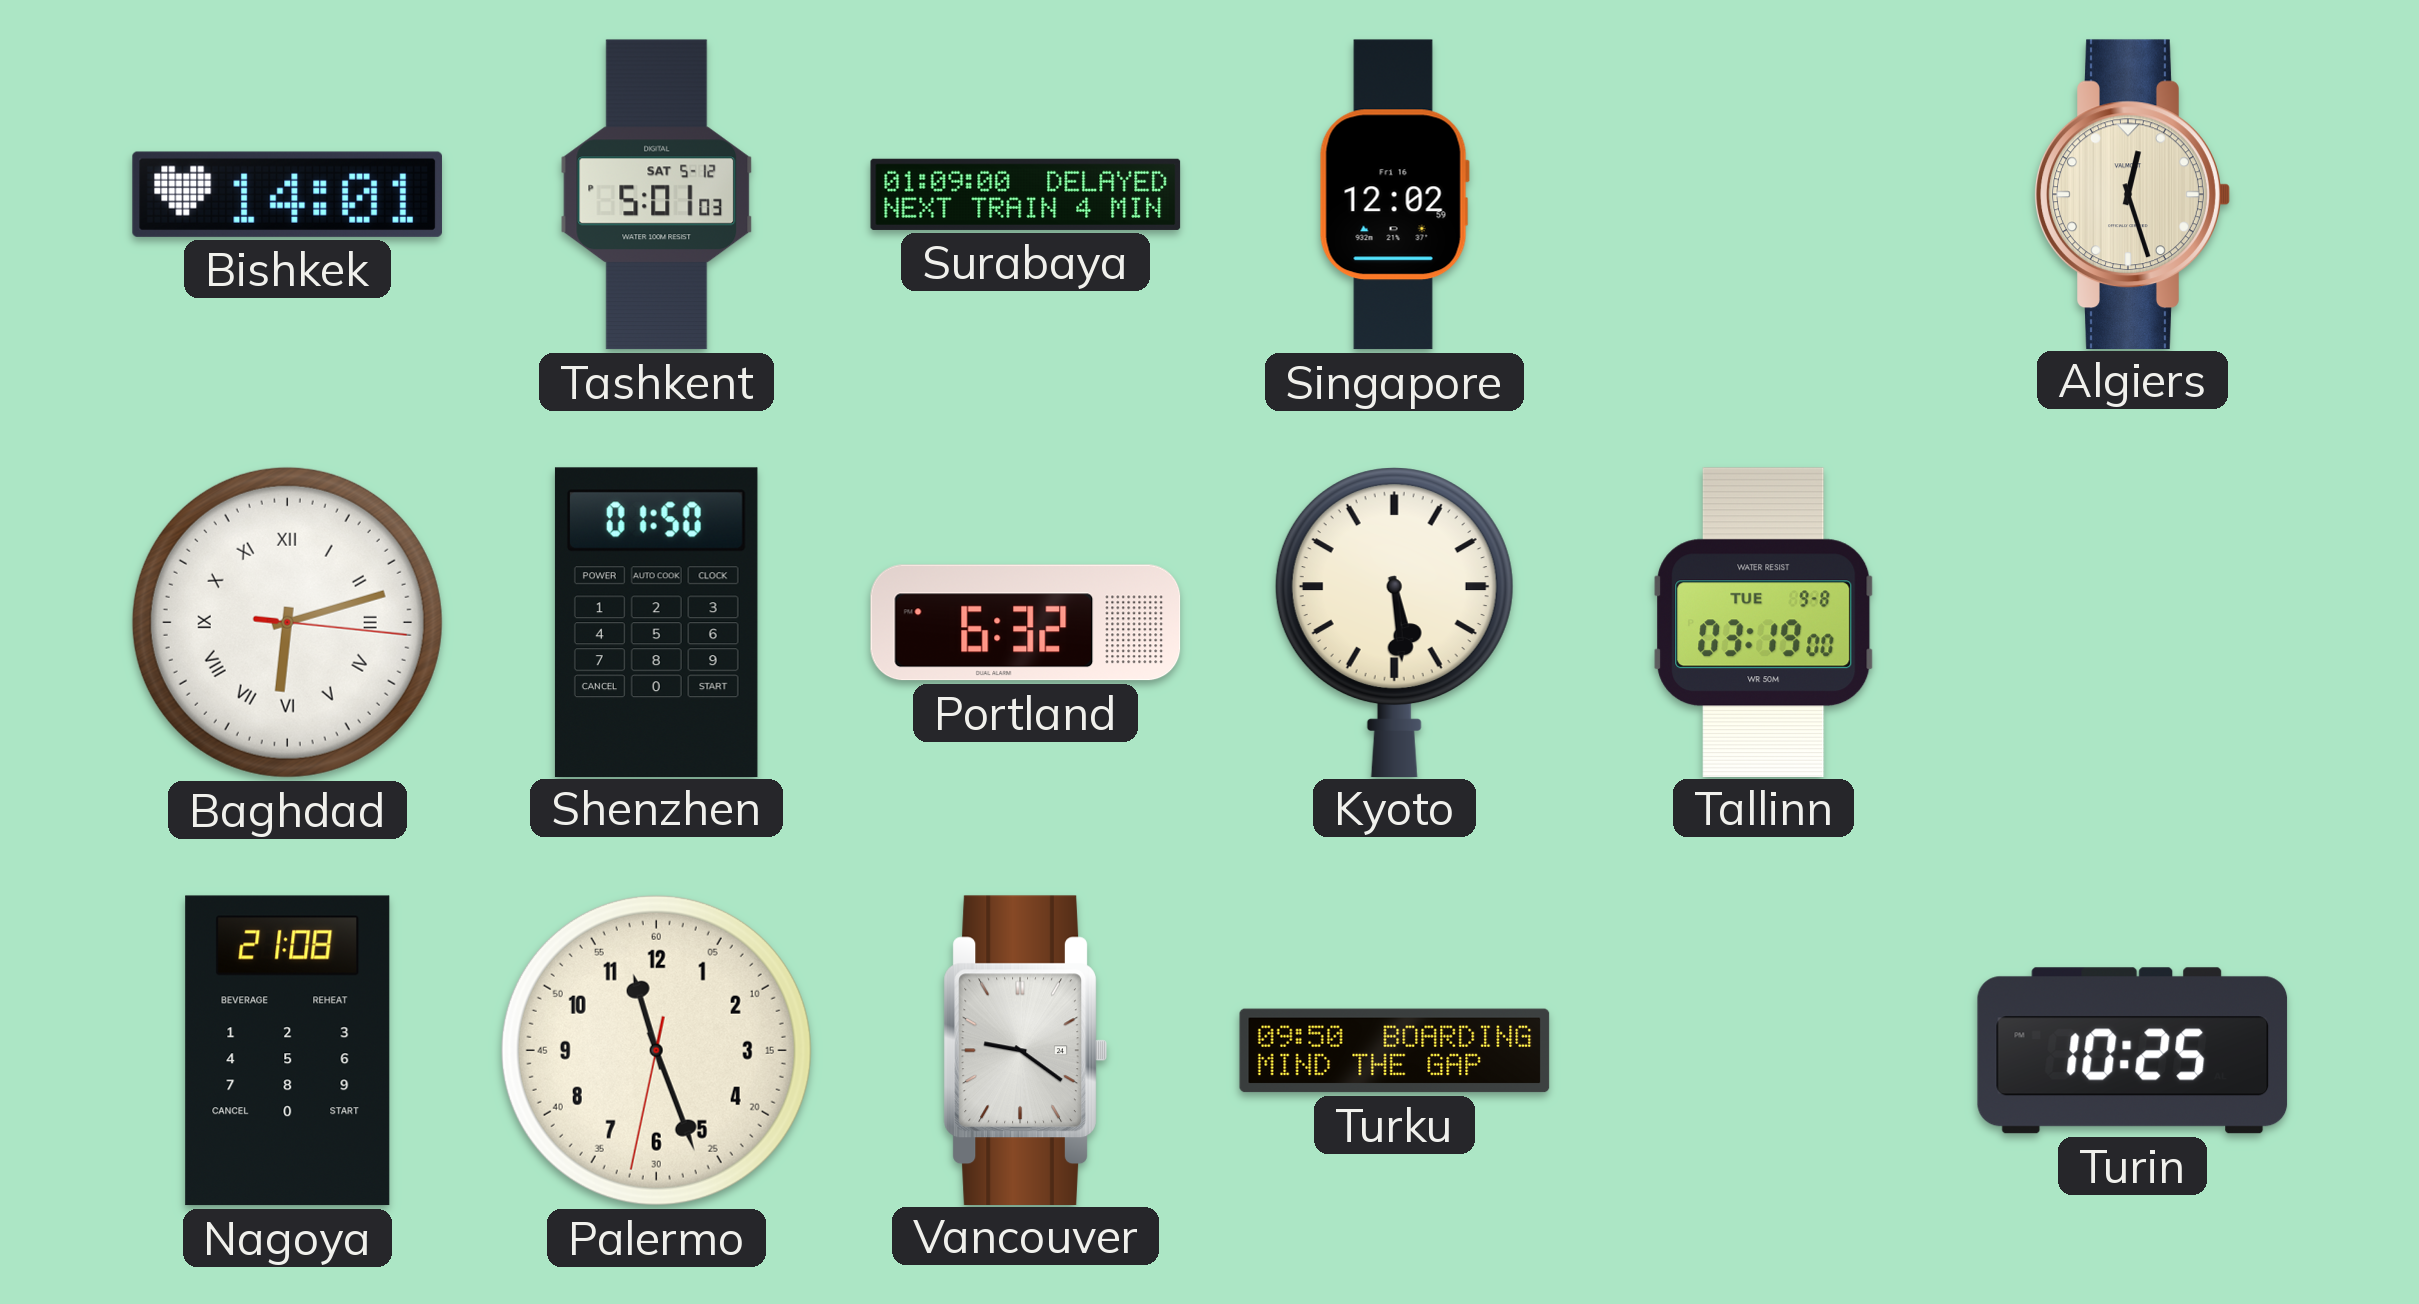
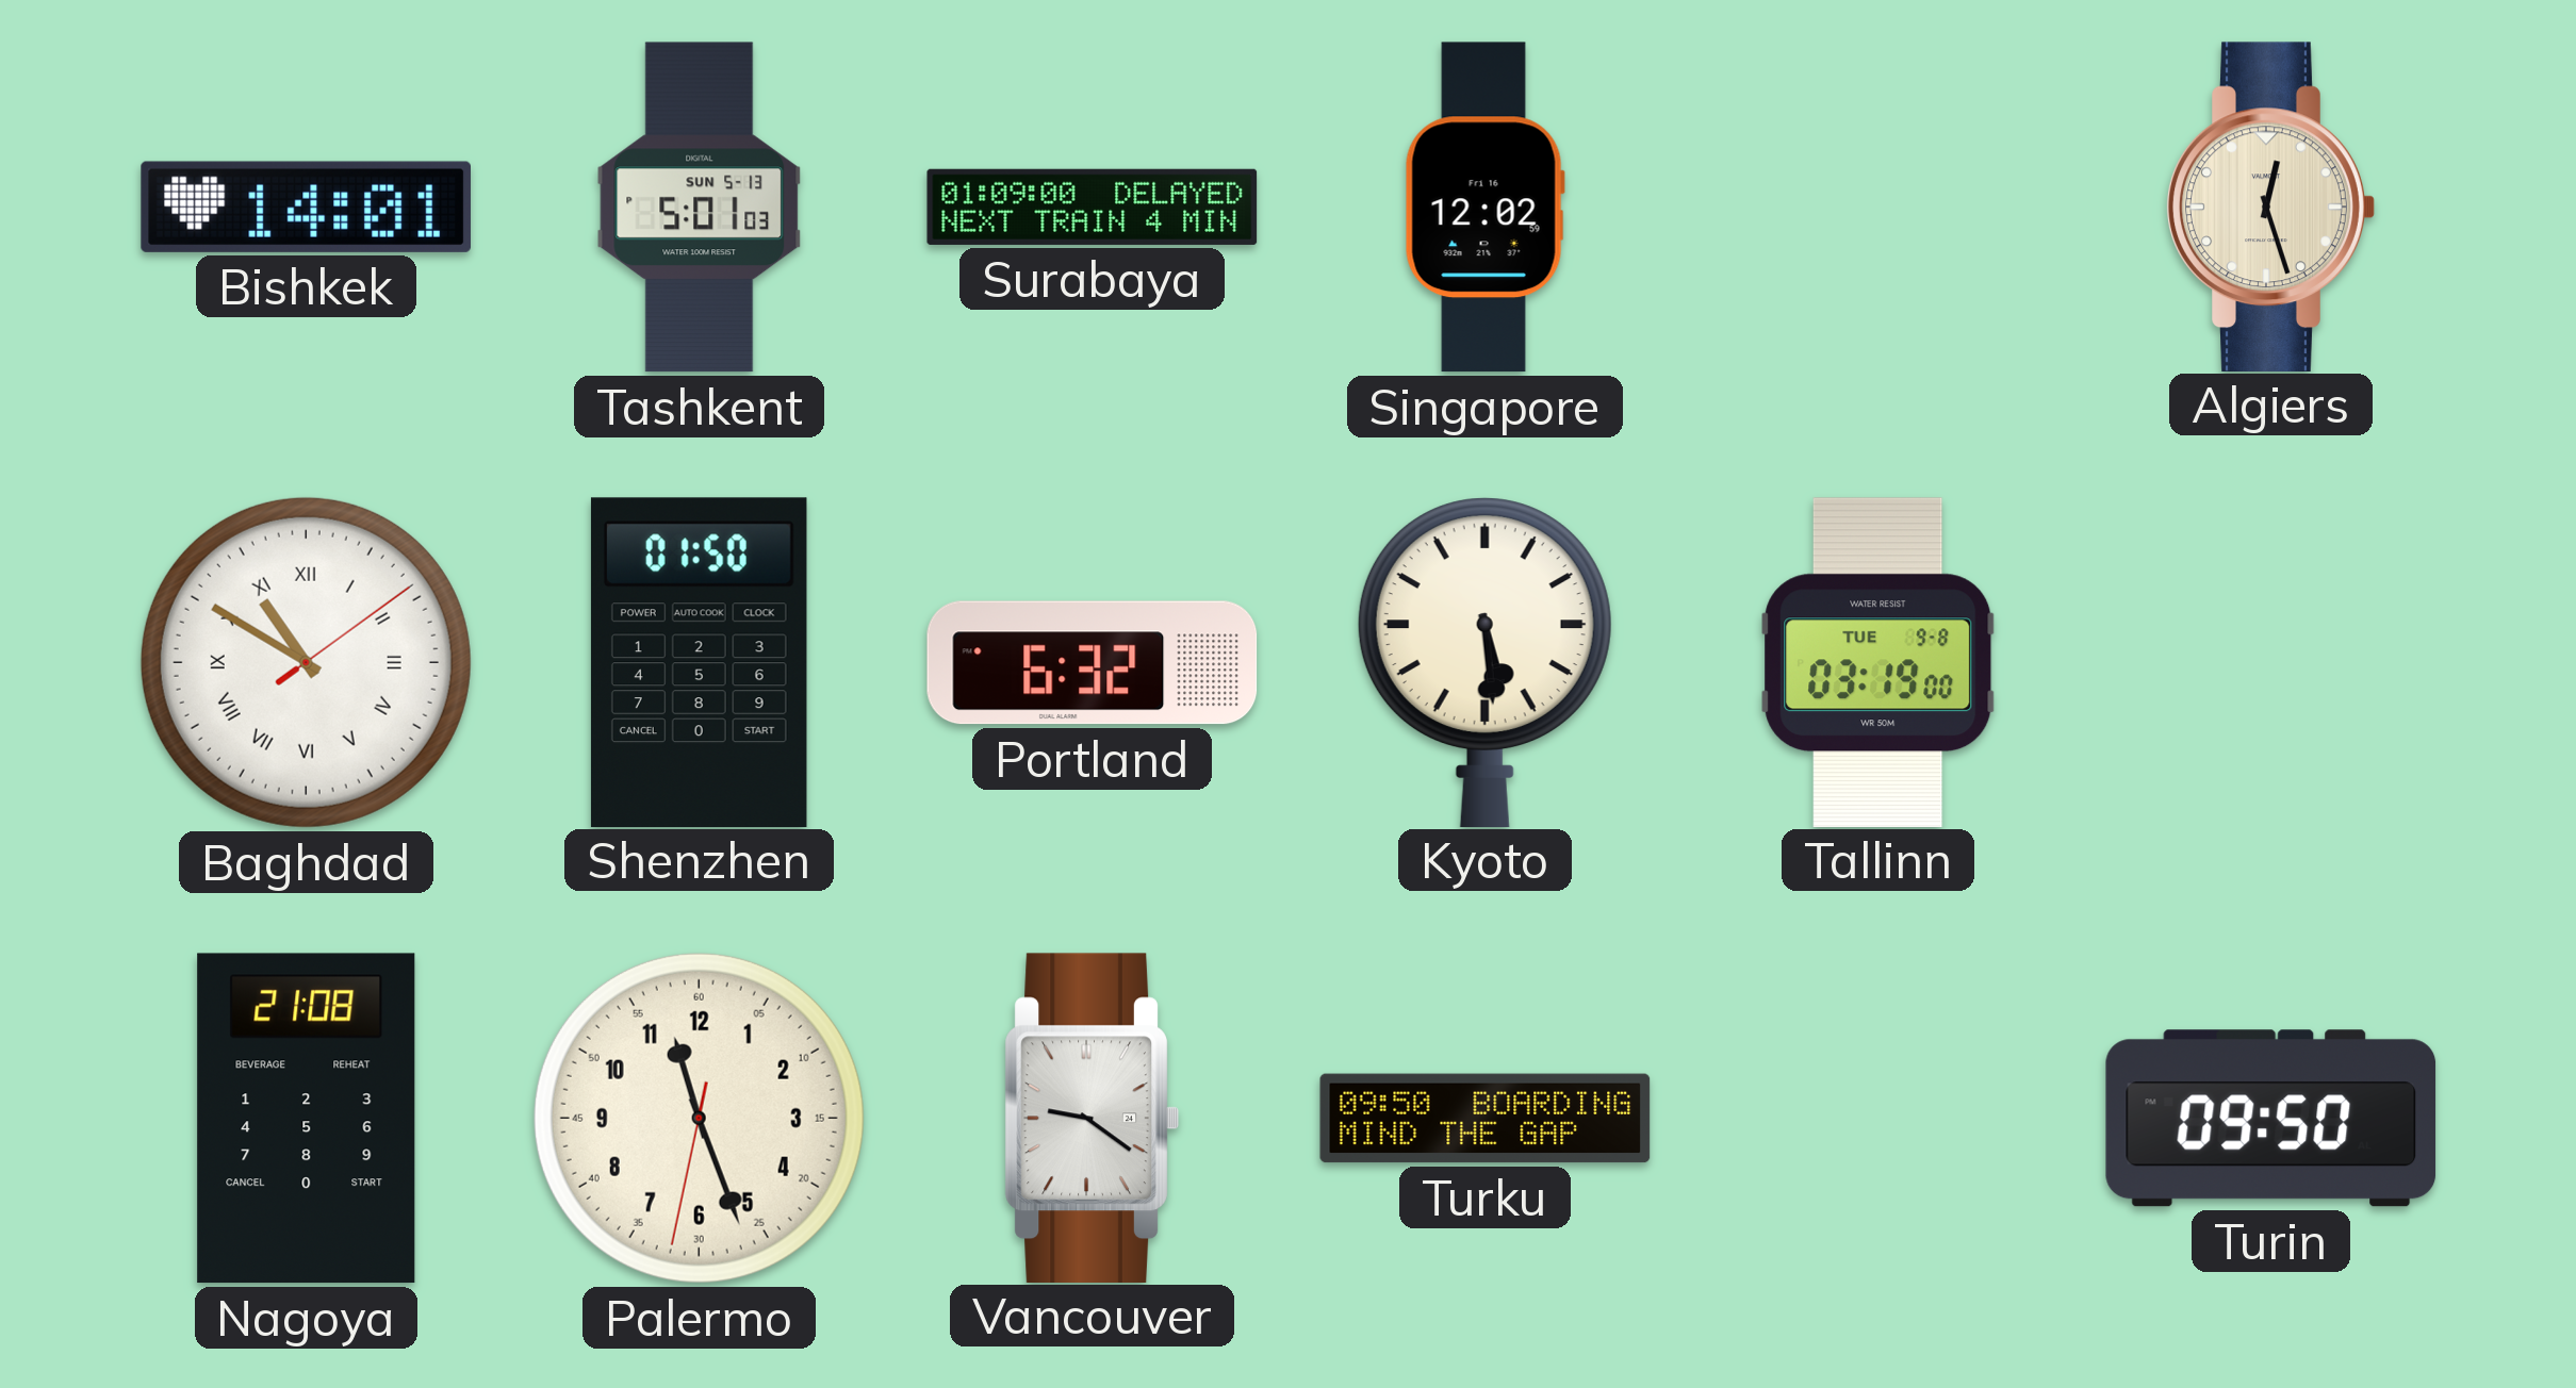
Tashkent date: SAT 5-12 -> SUN 5-13 (700, 208)
Baghdad: 6:12 -> 10:50 (306, 662)
Turin: 10:25 -> 09:50 (2271, 1119)
